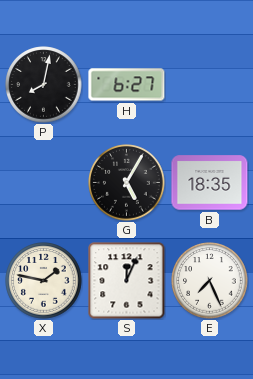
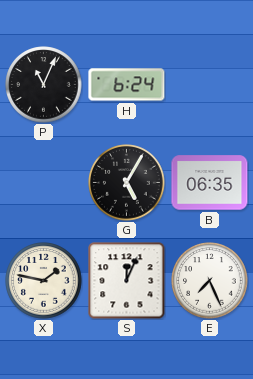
P: 8:02 -> 11:04 (44, 85)
H: 6:27 -> 6:24 (127, 85)
B: 18:35 -> 06:35 (210, 183)
